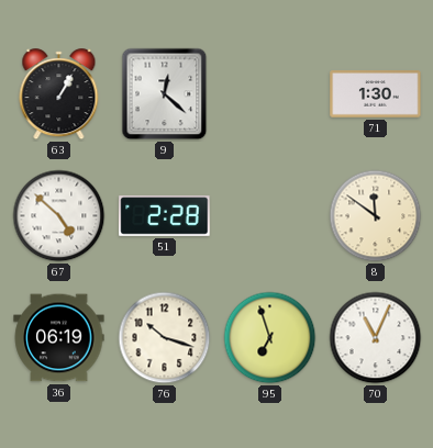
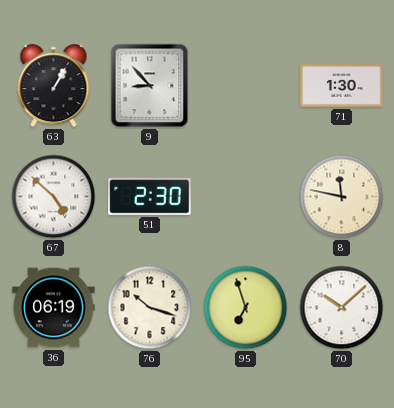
9: 12:22 -> 8:53 (150, 86)
51: 2:28 -> 2:30 (150, 197)
8: 11:51 -> 11:47 (342, 197)
70: 11:04 -> 10:08 (342, 308)
